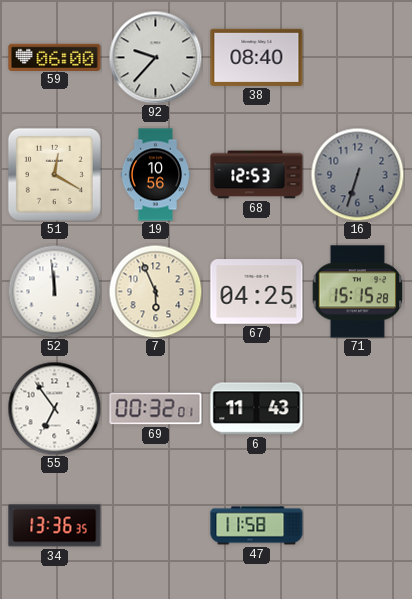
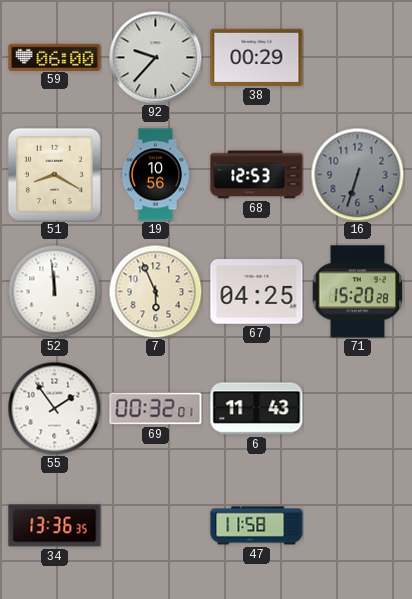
38: 08:40 -> 00:29 (257, 57)
51: 12:20 -> 8:20 (54, 174)
71: 15:15 -> 15:20 (358, 292)
55: 6:54 -> 1:54 (54, 408)
